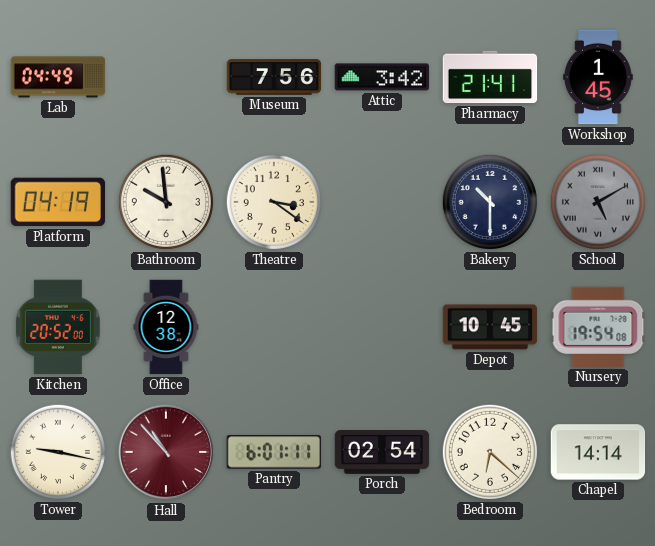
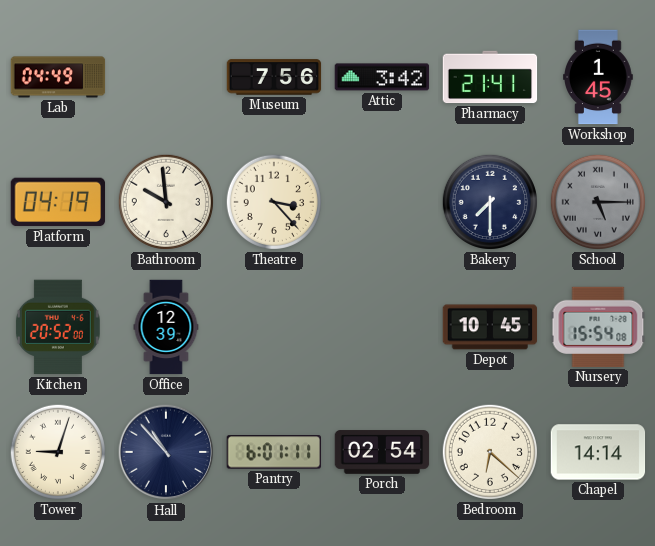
Theatre: 3:21 -> 3:23 (274, 202)
Bakery: 10:30 -> 7:30 (490, 202)
School: 5:10 -> 5:15 (598, 202)
Office: 12:38 -> 12:39 (166, 327)
Nursery: 19:54 -> 15:54 (598, 327)
Tower: 9:17 -> 9:03 (58, 452)
Hall dial: burgundy -> navy (166, 452)
